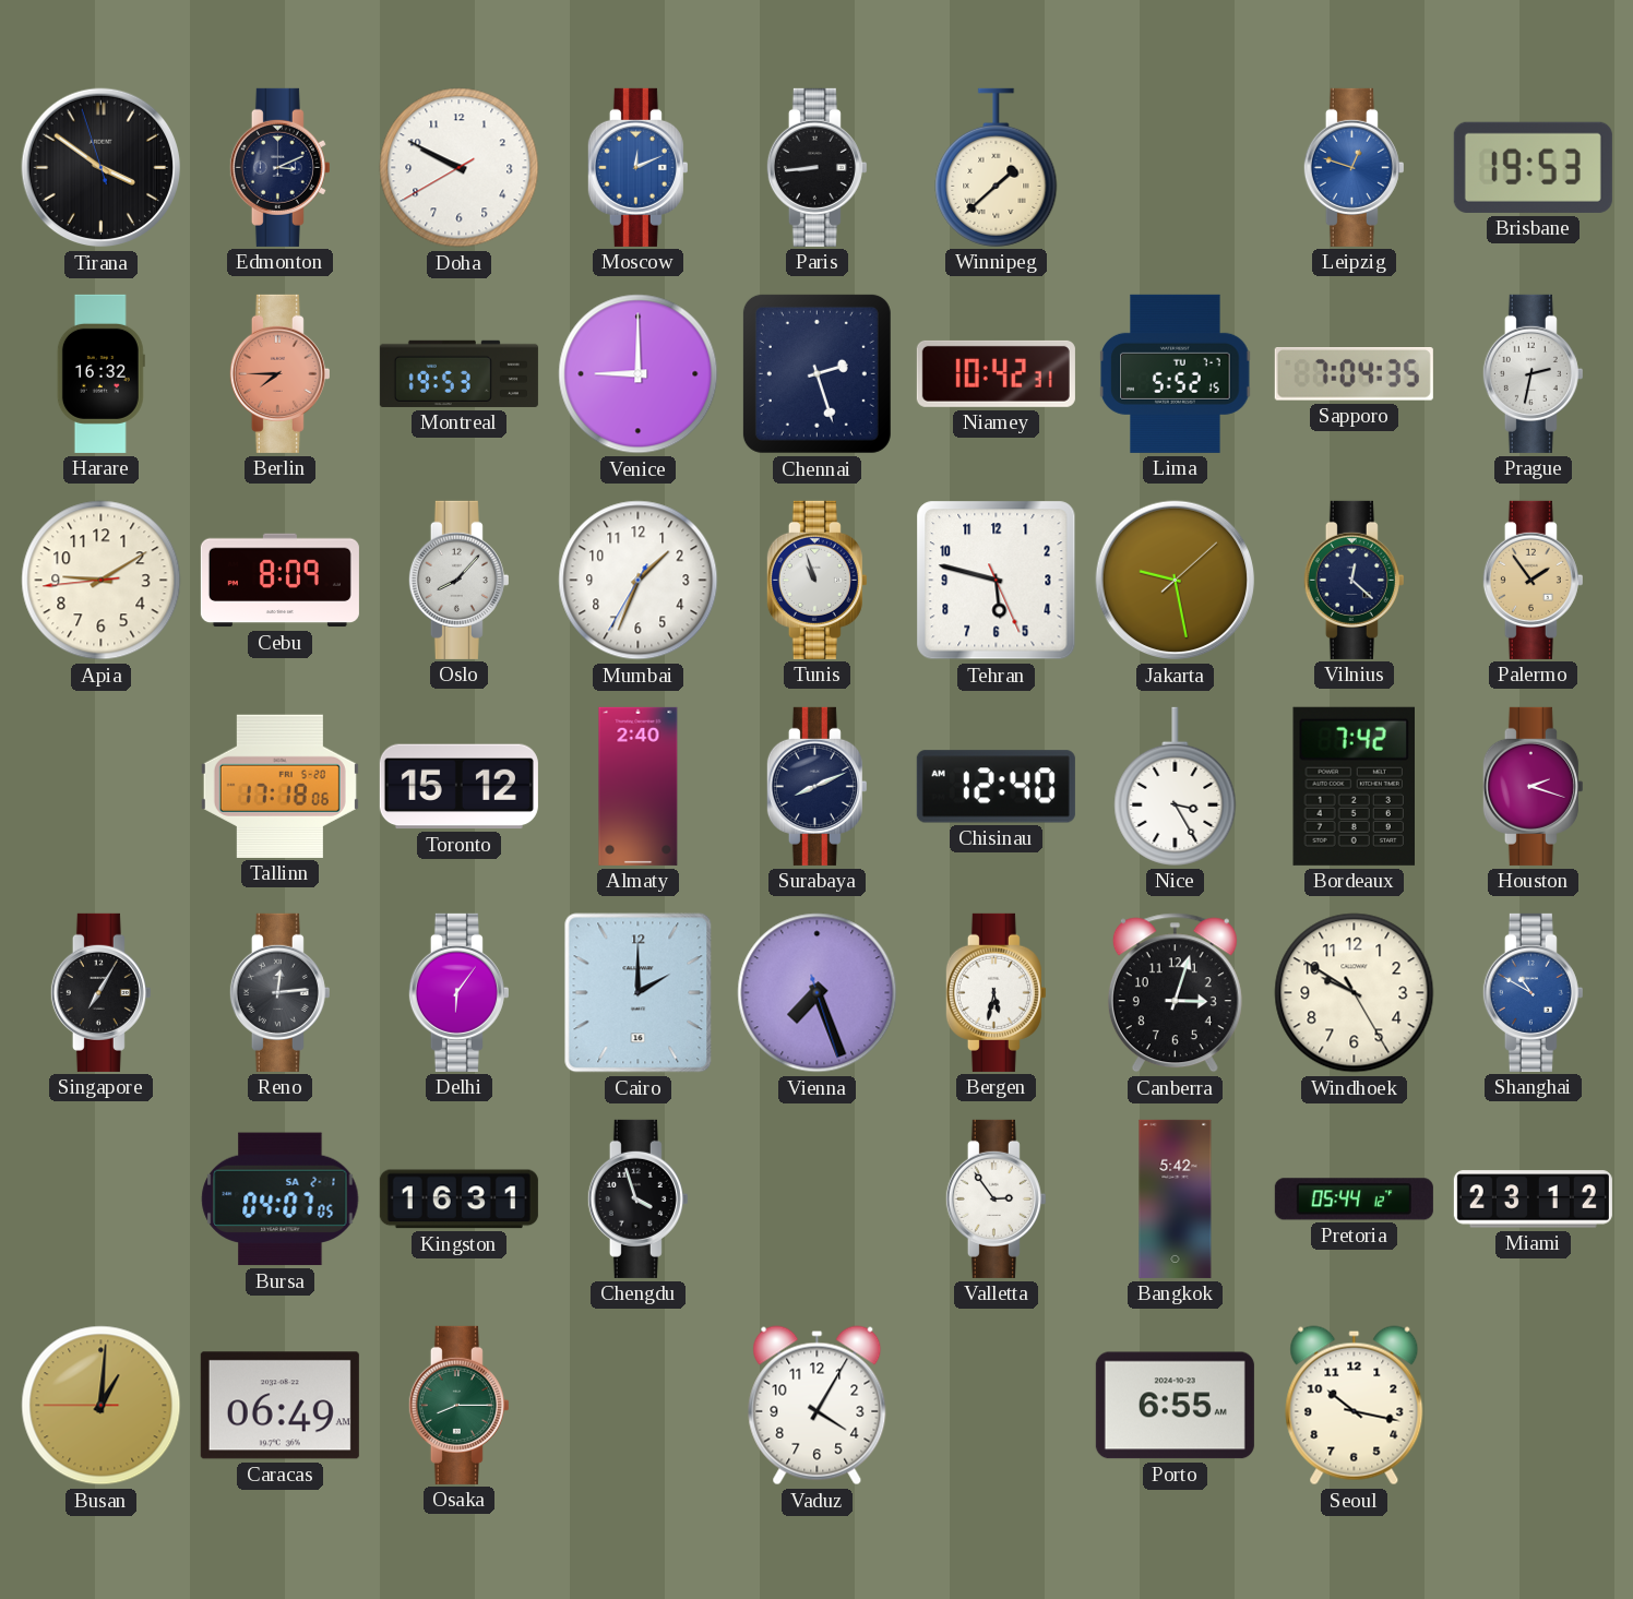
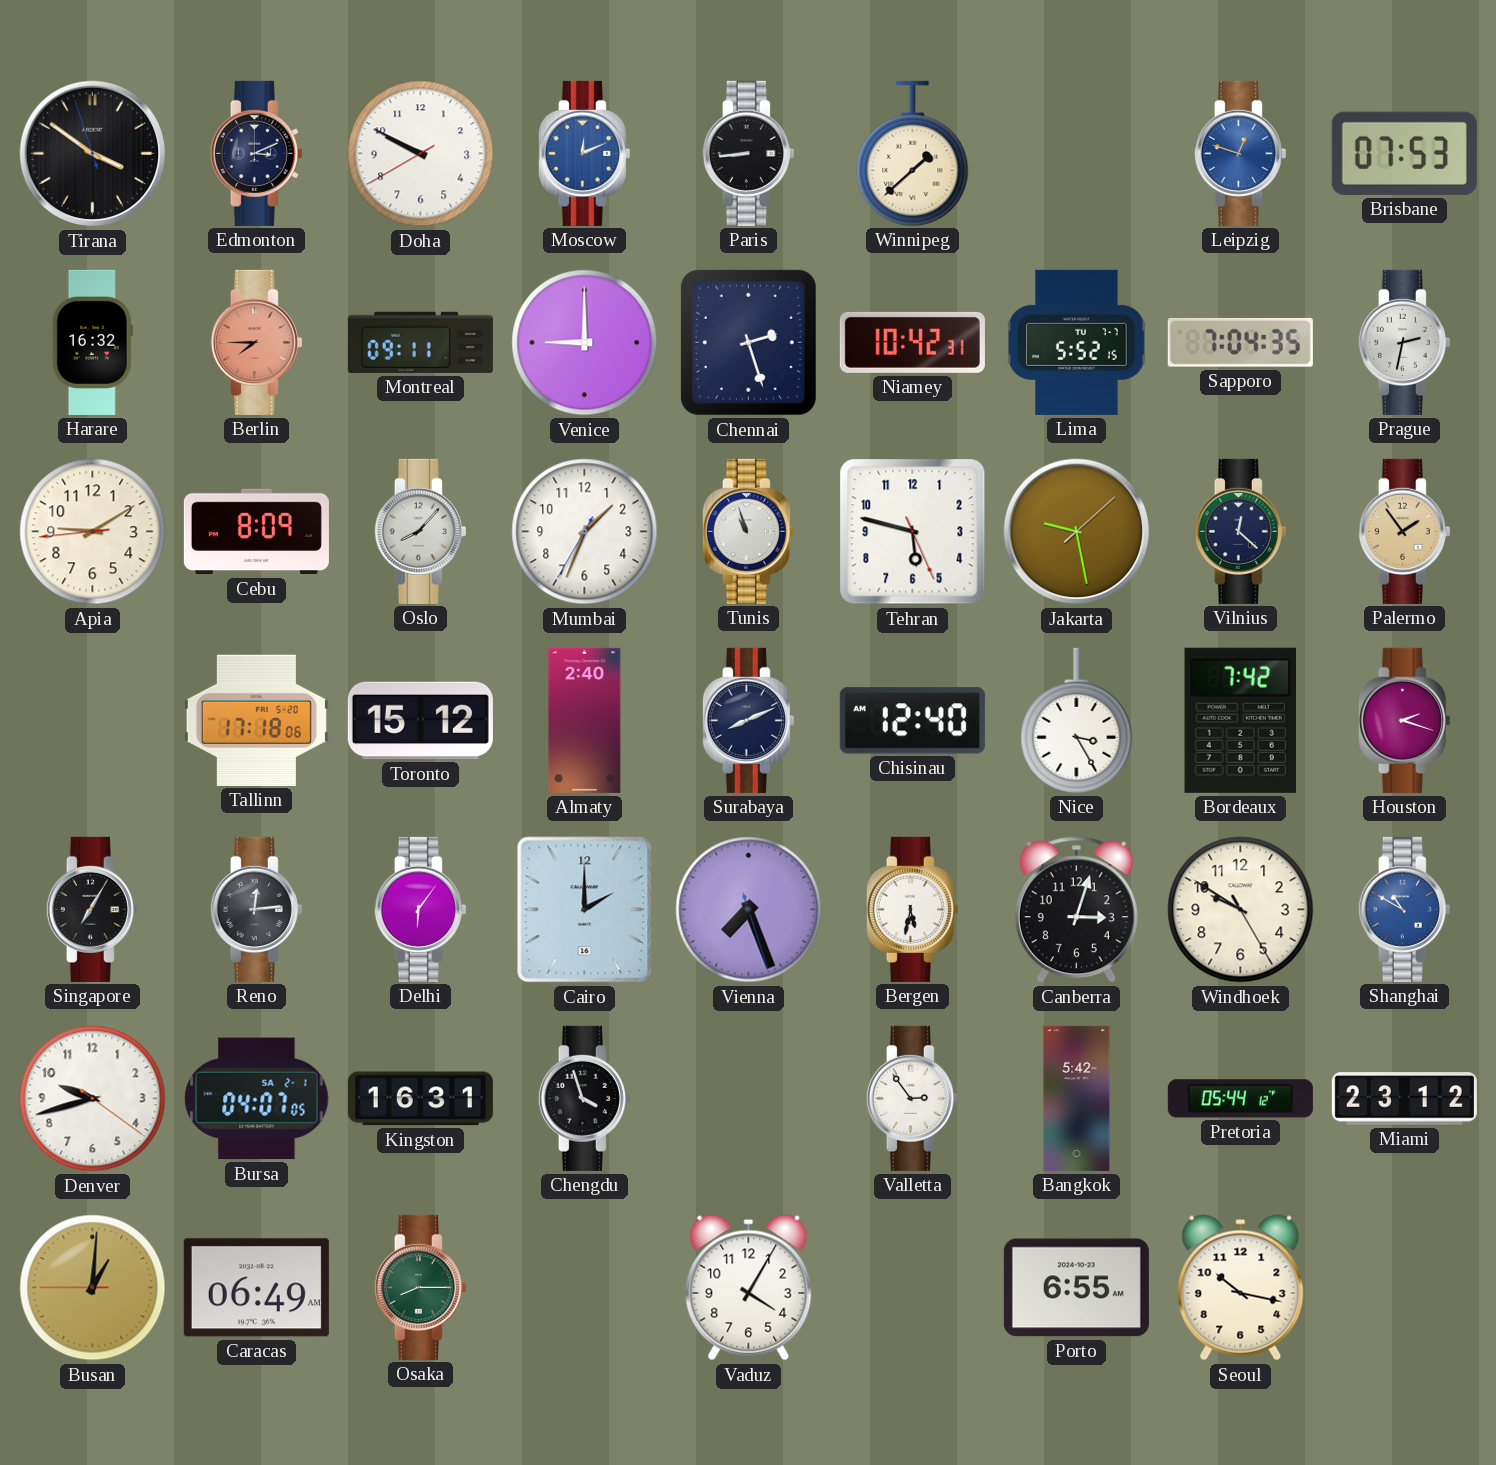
Brisbane: 19:53 -> 07:53 (1404, 153)
Montreal: 19:53 -> 09:11 (420, 342)
Denver: none -> 9:42 (93, 1099)
